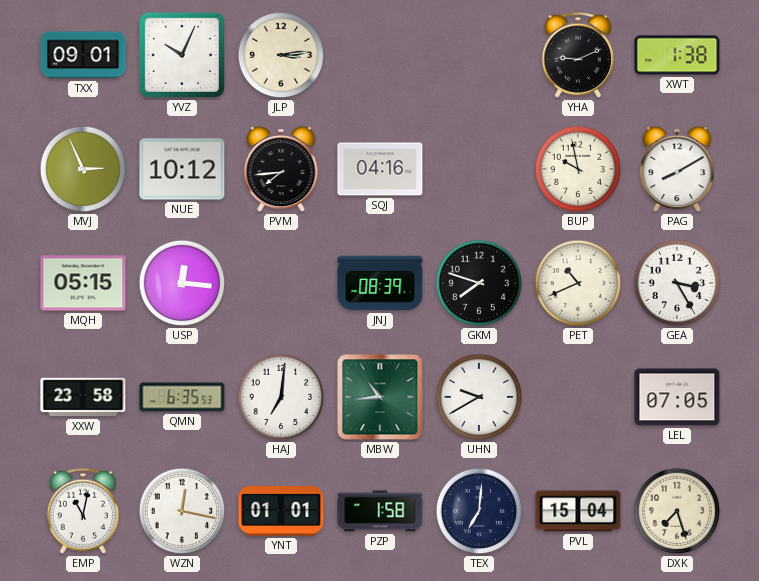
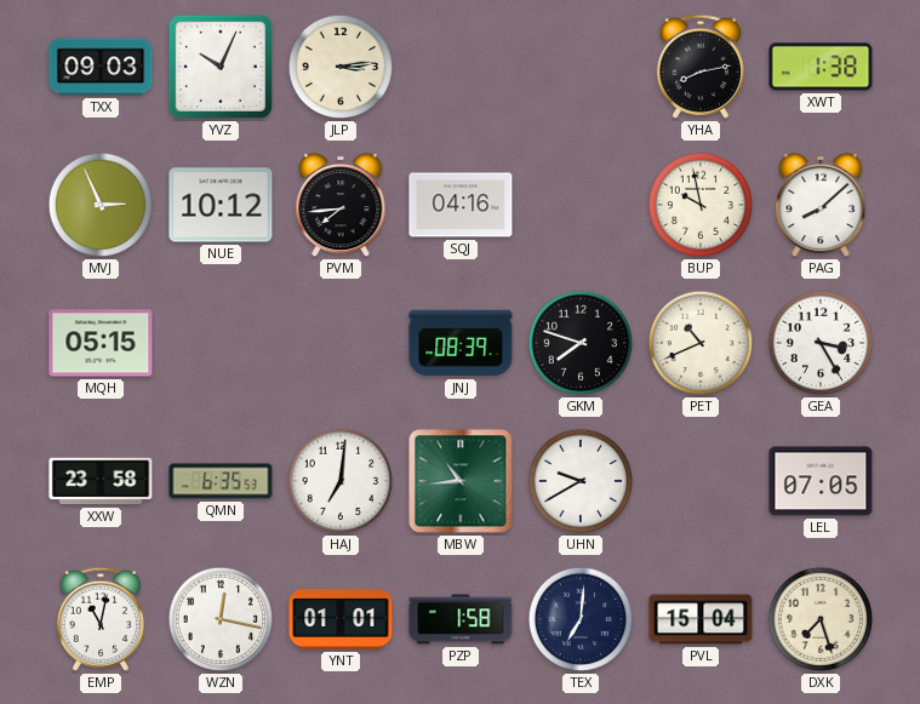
TXX: 09:01 -> 09:03 (101, 67)
YHA: 9:11 -> 8:13 (701, 67)
PAG: 8:10 -> 8:08 (821, 205)
USP: 12:16 -> none (182, 283)
